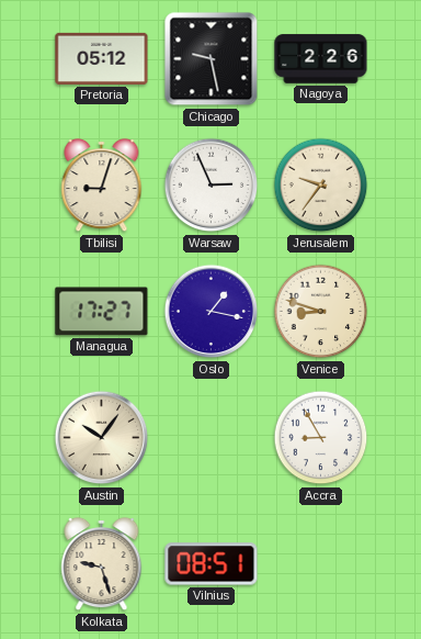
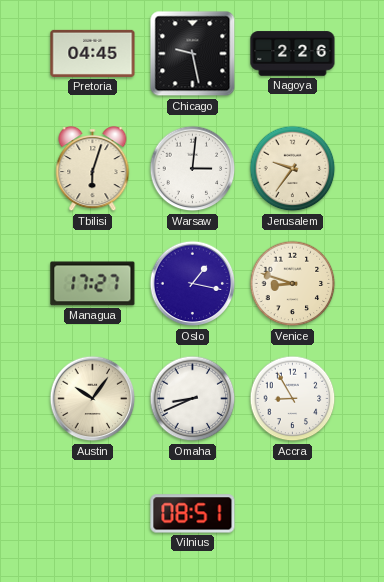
Pretoria: 05:12 -> 04:45 (93, 53)
Tbilisi: 9:03 -> 6:03 (93, 169)
Warsaw: 2:56 -> 3:01 (193, 169)
Omaha: none -> 8:41 (193, 399)
Kolkata: 9:27 -> none (102, 564)
